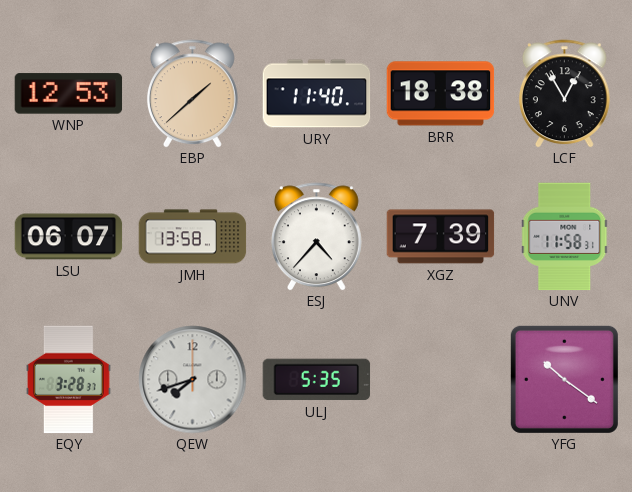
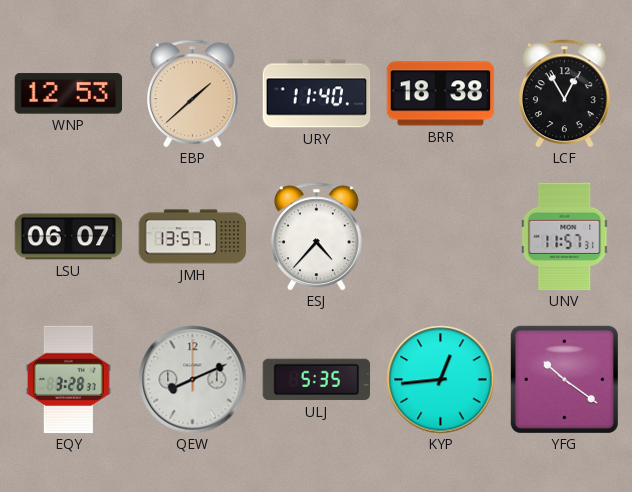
JMH: 13:58 -> 13:57 (193, 237)
XGZ: 7:39 -> none (441, 237)
UNV: 11:58 -> 11:57 (565, 237)
QEW: 7:42 -> 8:11 (193, 380)
KYP: none -> 12:44 (441, 380)
